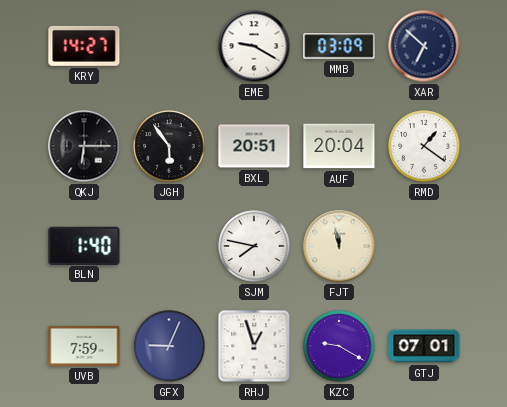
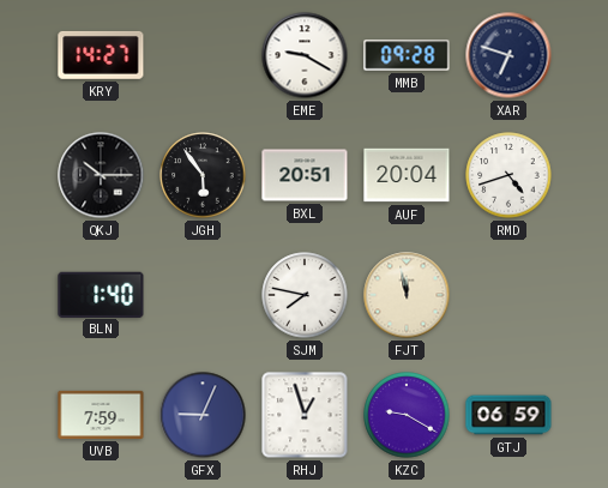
MMB: 03:09 -> 09:28 (407, 55)
XAR: 6:52 -> 6:48 (508, 55)
QKJ: 6:15 -> 10:15 (101, 175)
RMD: 1:21 -> 4:42 (508, 175)
GTJ: 07:01 -> 06:59 (508, 415)
